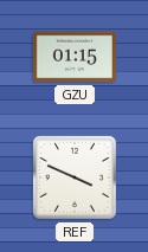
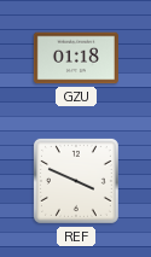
GZU: 01:15 -> 01:18 (76, 58)
